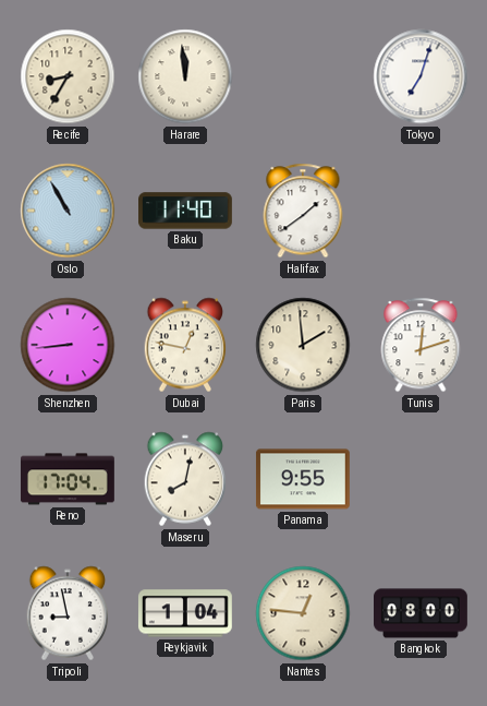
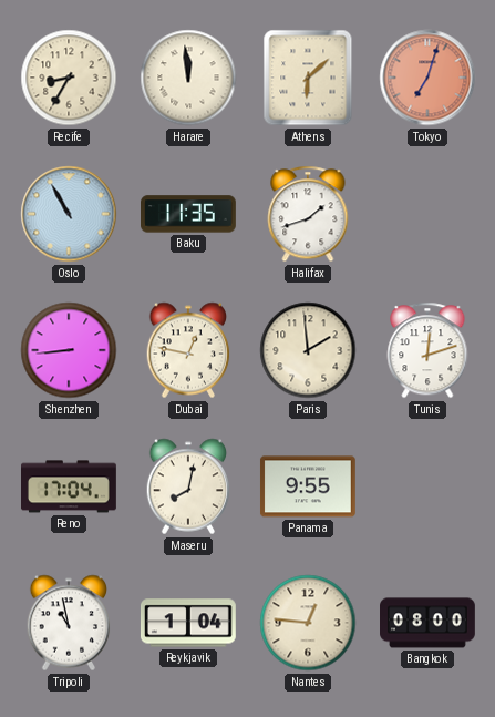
Athens: none -> 6:08 (308, 78)
Tokyo dial: white -> salmon (427, 78)
Baku: 11:40 -> 11:35 (189, 214)
Halifax: 1:39 -> 1:42 (308, 214)
Tripoli: 8:58 -> 10:58 (69, 623)
